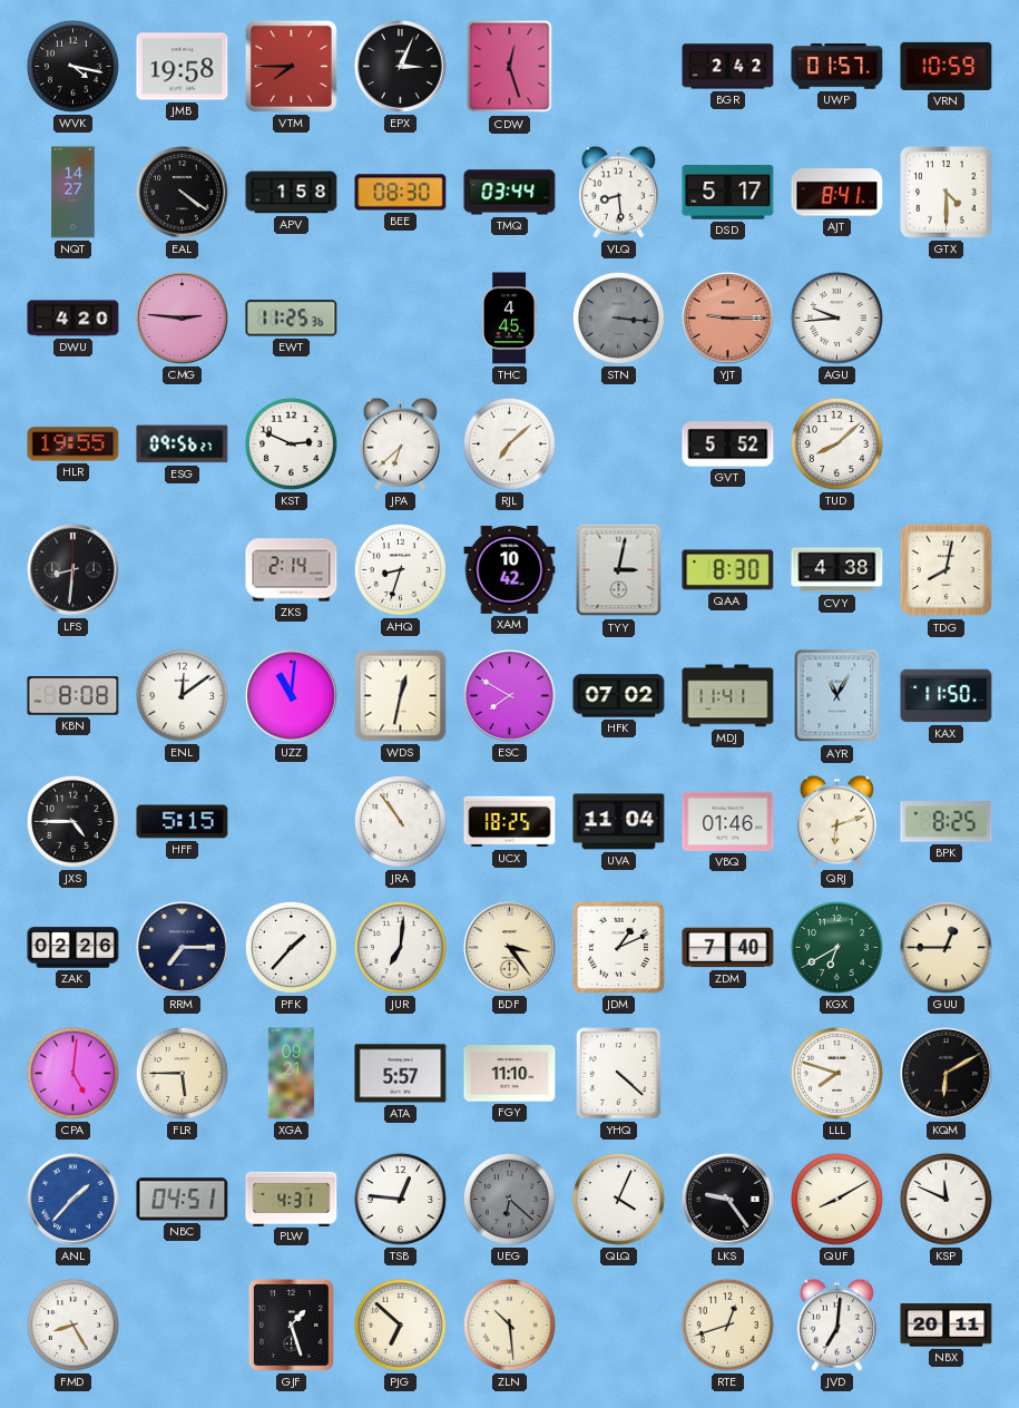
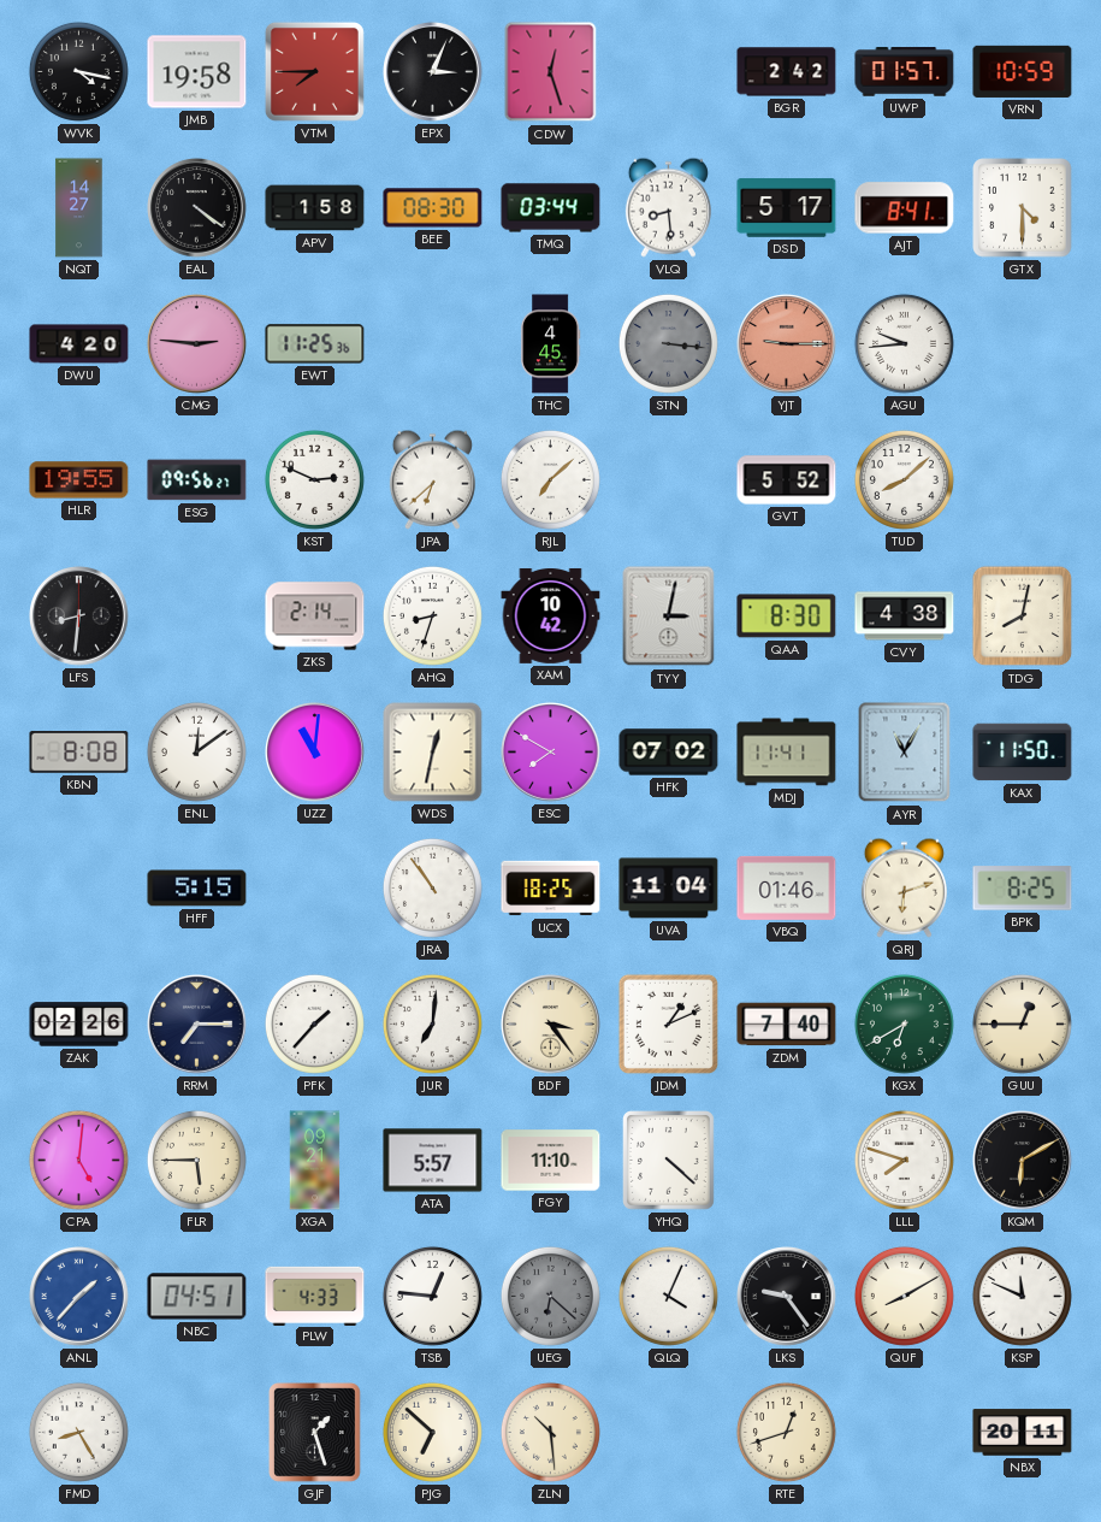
JXS: 4:45 -> none (72, 821)
PLW: 4:31 -> 4:33 (315, 1296)
JVD: 7:01 -> none (836, 1324)
